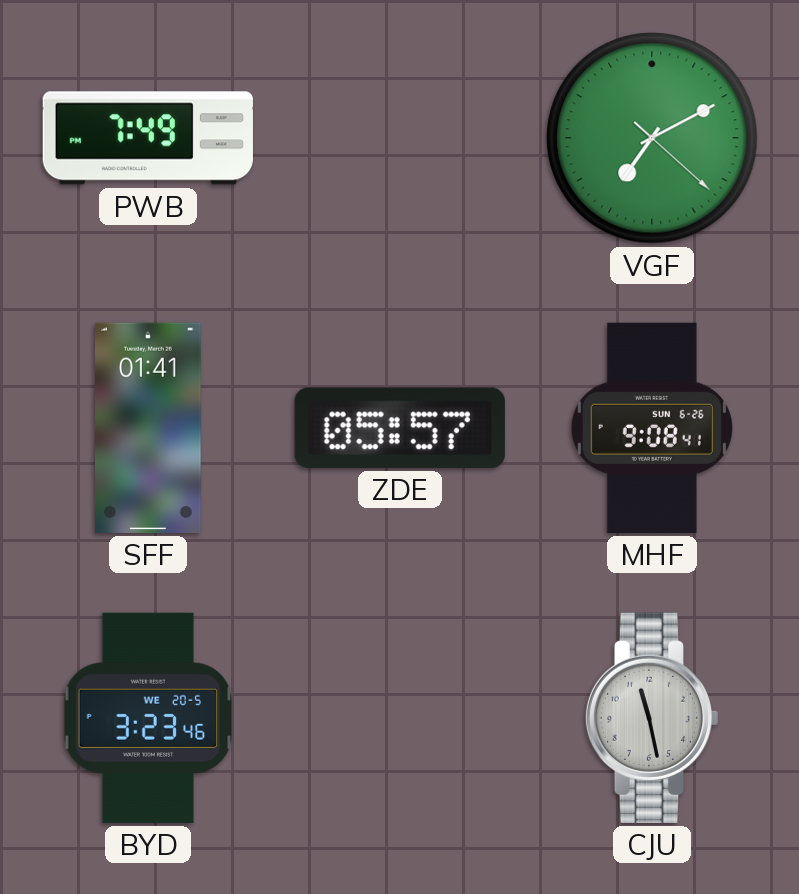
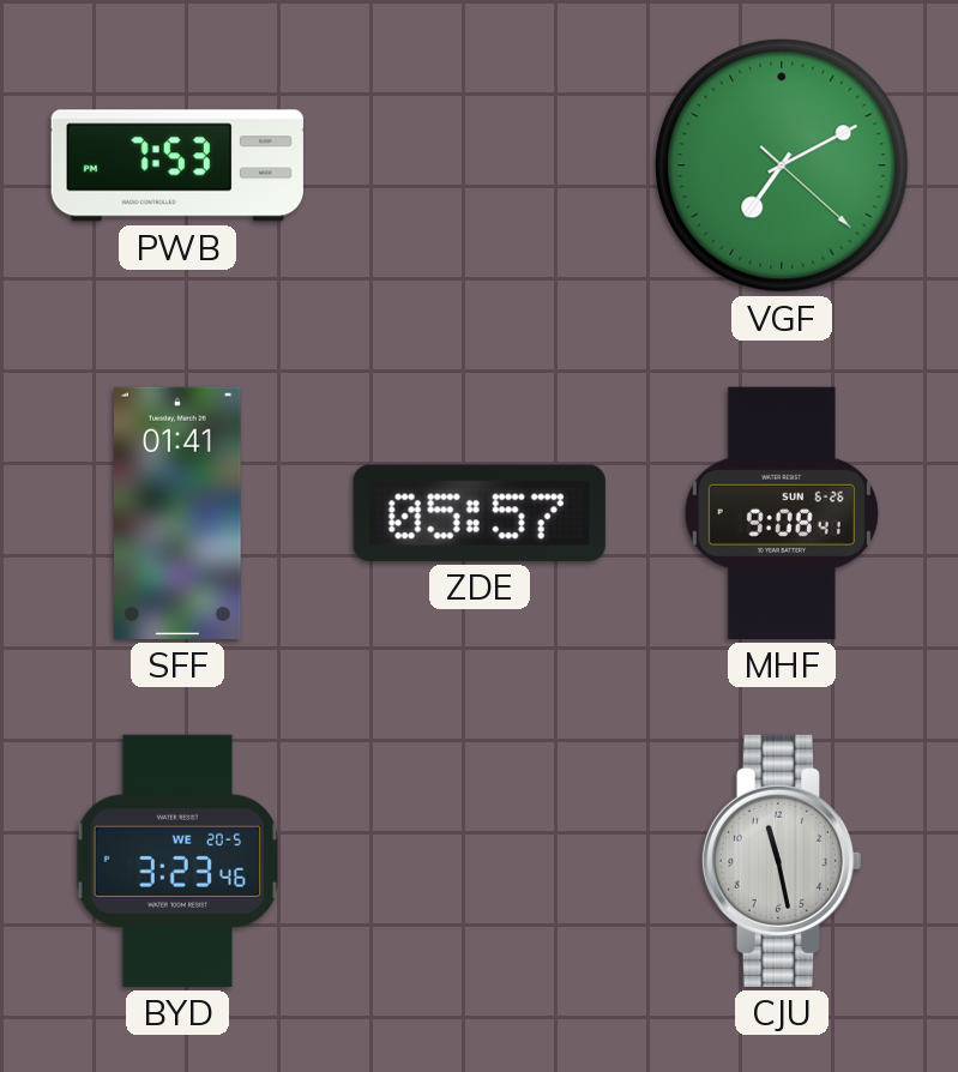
PWB: 7:49 -> 7:53 (177, 165)
